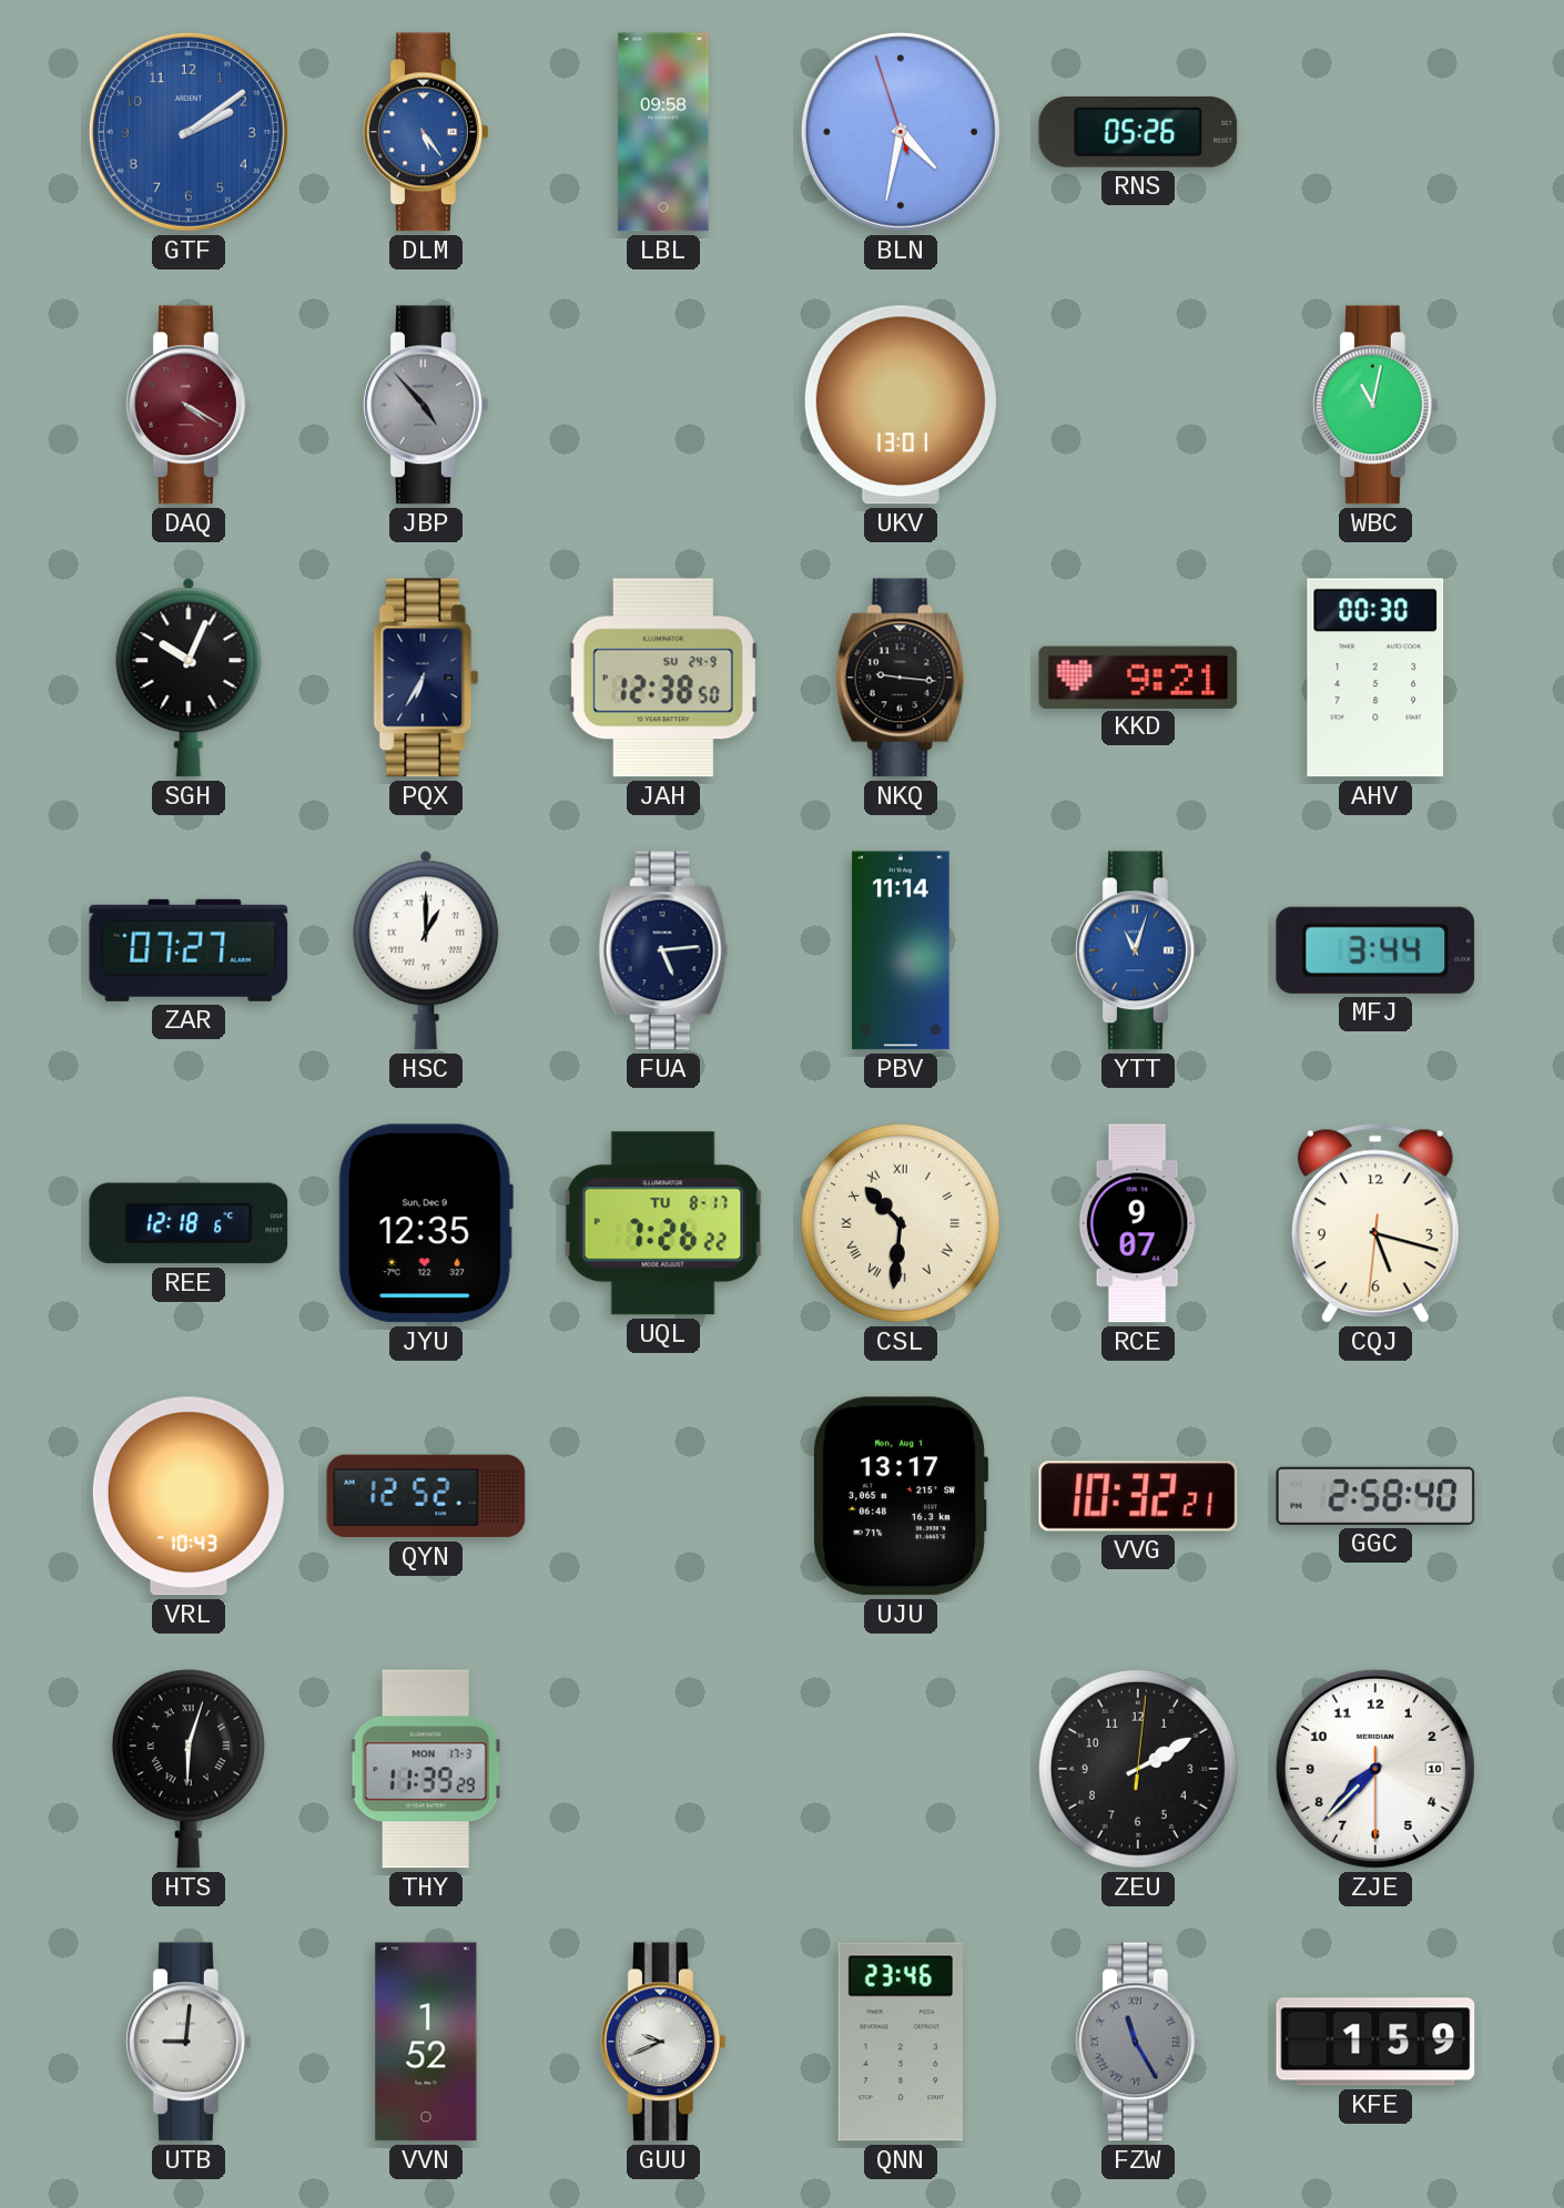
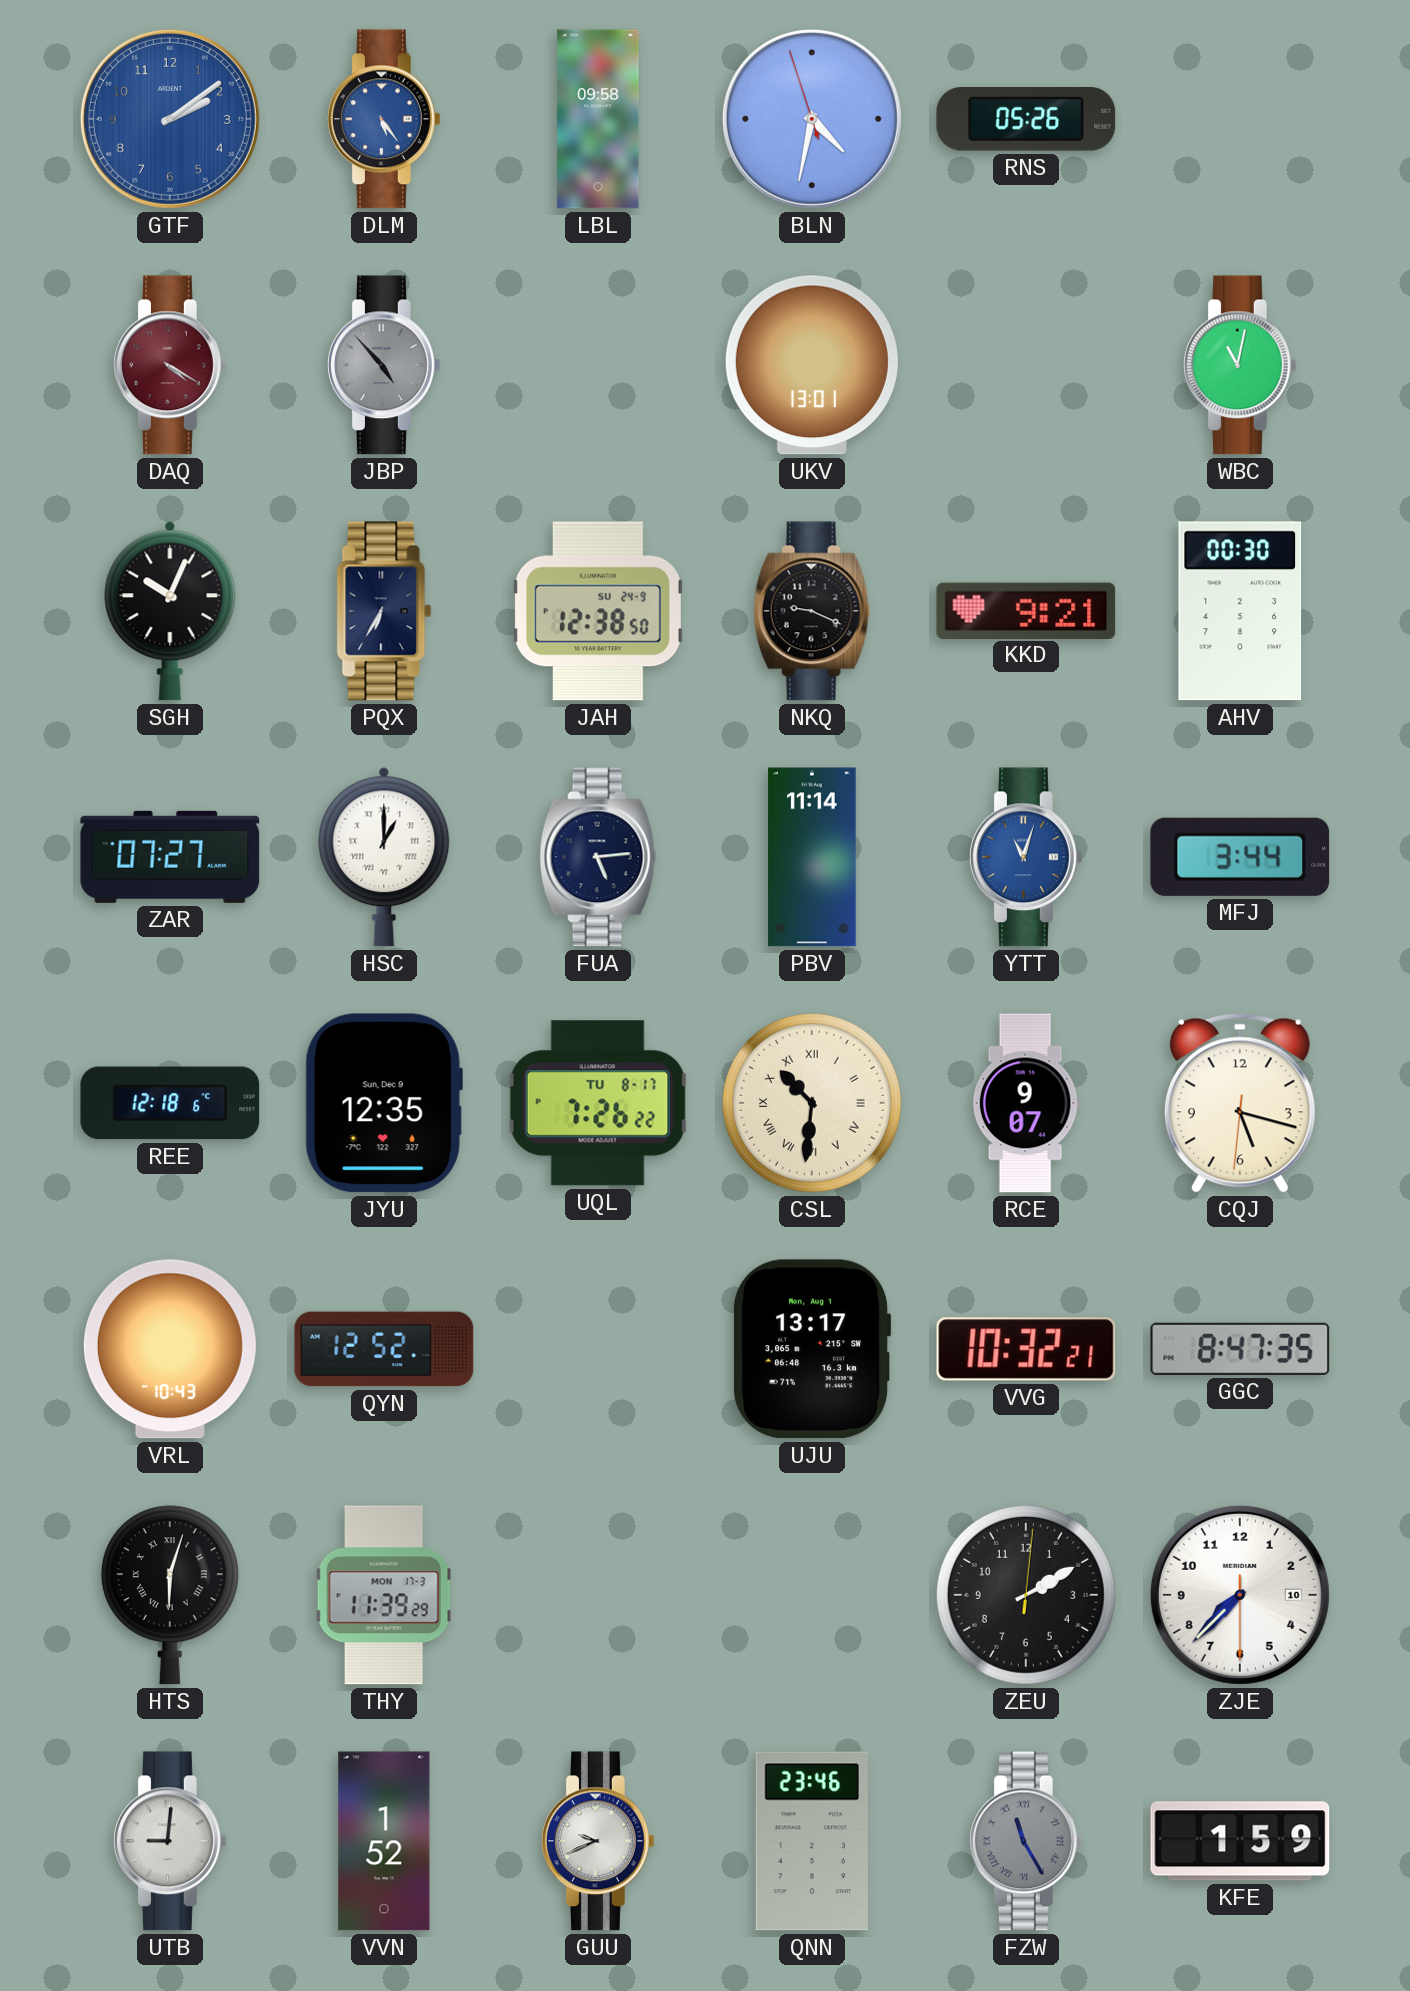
NKQ: 9:16 -> 9:19 (812, 611)
GGC: 2:58 -> 8:47 (1240, 1349)
